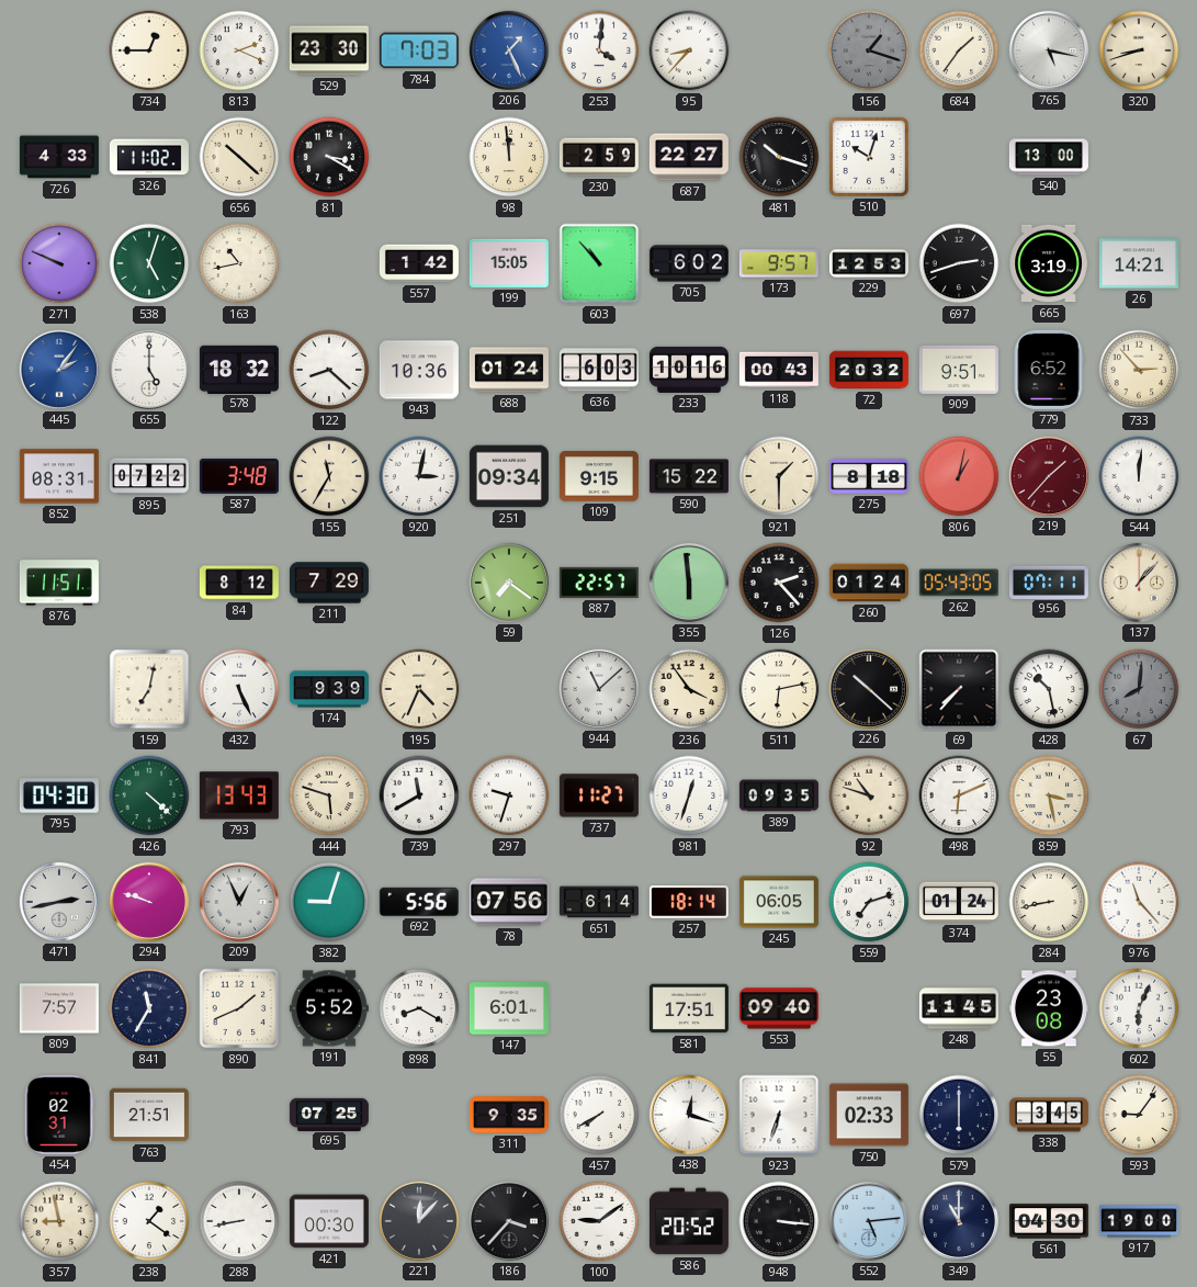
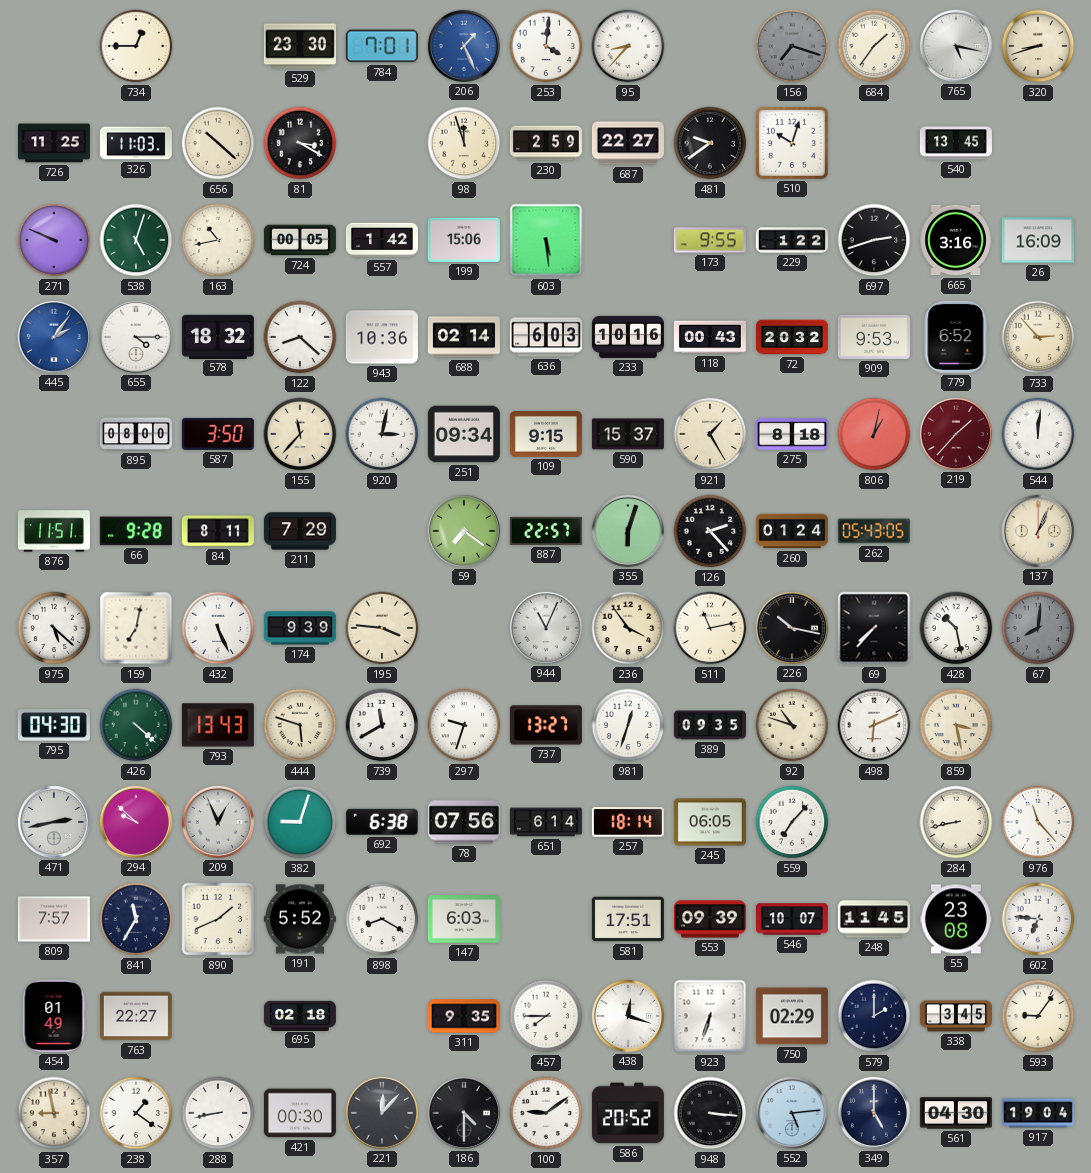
813: 2:19 -> none (239, 50)
784: 7:03 -> 7:01 (382, 46)
156: 1:18 -> 7:18 (792, 46)
726: 4:33 -> 11:25 (54, 143)
326: 11:02 -> 11:03 (136, 143)
98: 11:59 -> 11:57 (464, 143)
481: 10:18 -> 9:39 (710, 143)
540: 13:00 -> 13:45 (956, 143)
724: none -> 00:05 (300, 240)
199: 15:05 -> 15:06 (464, 240)
603: 10:53 -> 5:29 (546, 240)
705: 6:02 -> none (689, 263)
173: 9:57 -> 9:55 (710, 240)
229: 12:53 -> 1:22 (792, 240)
665: 3:19 -> 3:16 (956, 240)
26: 14:21 -> 16:09 (1038, 240)
655: 5:00 -> 4:15 (136, 337)
688: 01:24 -> 02:14 (464, 337)
909: 9:51 -> 9:53 (874, 337)
852: 08:31 -> none (59, 476)
895: 07:22 -> 08:00 (136, 434)
587: 3:48 -> 3:50 (218, 434)
155: 11:35 -> 11:37 (300, 434)
590: 15:22 -> 15:37 (628, 434)
921: 1:30 -> 1:25 (710, 434)
66: none -> 9:28 (136, 531)
84: 8:12 -> 8:11 (218, 531)
355: 5:59 -> 6:03 (628, 531)
956: 07:11 -> none (1049, 582)
137: 1:07 -> 1:04 (1038, 531)
975: none -> 5:22 (54, 628)
195: 4:34 -> 3:46 (382, 628)
944: 11:08 -> 11:04 (546, 628)
511: 6:13 -> 11:13 (710, 628)
226: 10:22 -> 10:17 (792, 628)
737: 11:27 -> 13:27 (546, 725)
294: 9:48 -> 9:52 (136, 822)
692: 5:56 -> 6:38 (382, 822)
559: 7:12 -> 7:07 (792, 822)
374: 01:24 -> none (959, 902)
147: 6:01 -> 6:03 (464, 919)
553: 09:40 -> 09:39 (710, 919)
546: none -> 10:07 (792, 919)
602: 6:04 -> 6:46 (1038, 919)
454: 02:31 -> 01:49 (54, 1016)
763: 21:51 -> 22:27 (136, 1016)
695: 07:25 -> 02:18 (300, 1015)
457: 7:40 -> 7:45 (546, 1016)
750: 02:33 -> 02:29 (792, 1016)
579: 6:00 -> 2:00 (874, 1016)
186: 3:37 -> 4:30 (464, 1113)
349: 11:00 -> 5:00 (874, 1113)
917: 19:00 -> 19:04 (1038, 1113)
